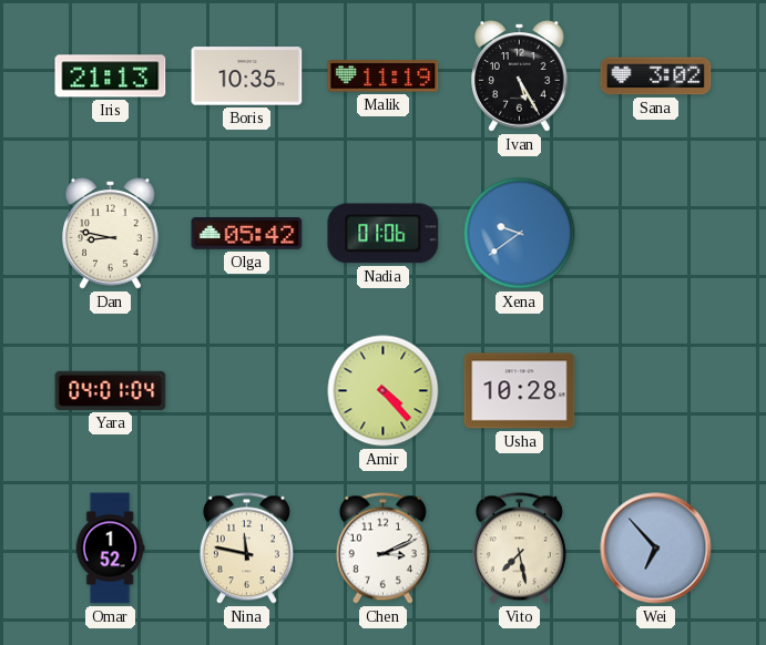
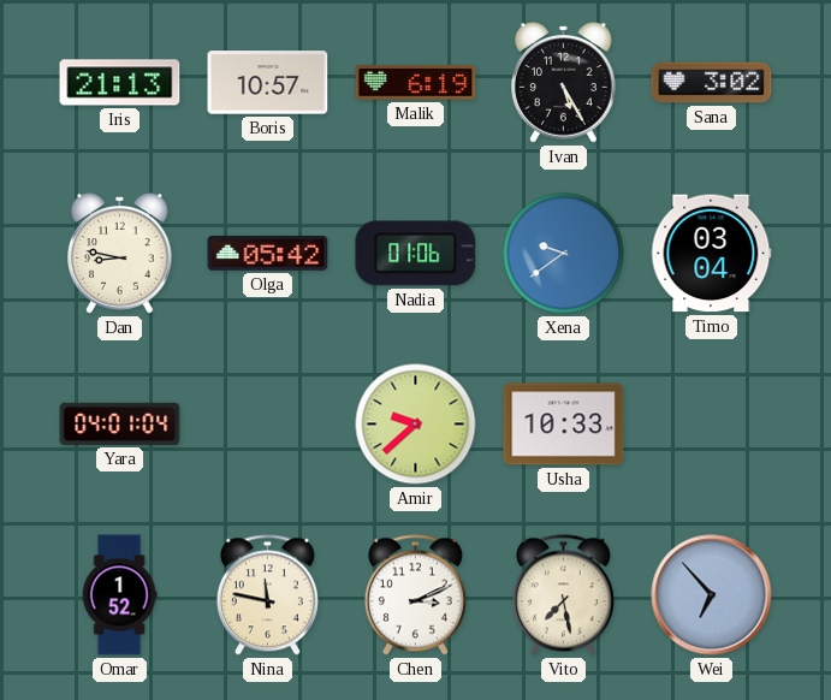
Boris: 10:35 -> 10:57 (268, 83)
Malik: 11:19 -> 6:19 (416, 83)
Timo: none -> 03:04 (712, 254)
Amir: 4:23 -> 9:38 (416, 425)
Usha: 10:28 -> 10:33 (564, 425)
